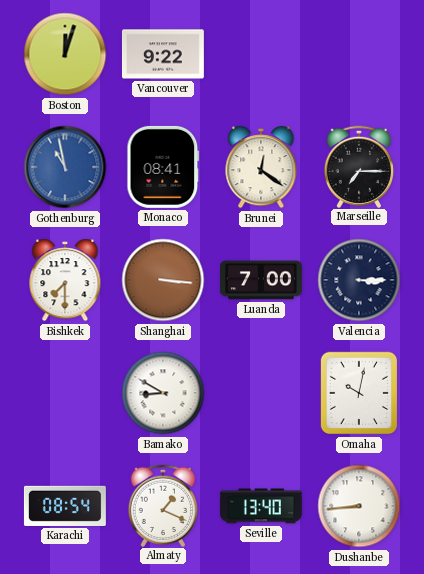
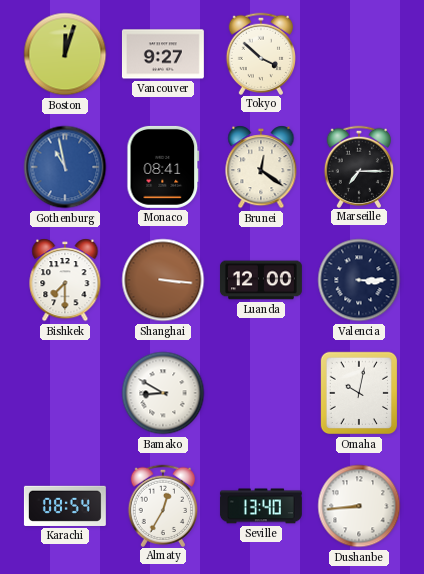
Vancouver: 9:22 -> 9:27 (163, 54)
Tokyo: none -> 3:52 (260, 53)
Luanda: 7:00 -> 12:00 (261, 280)
Almaty: 1:19 -> 12:35 (162, 505)
